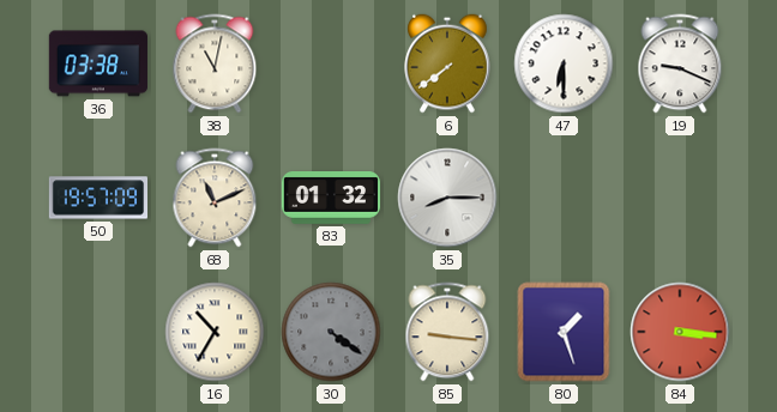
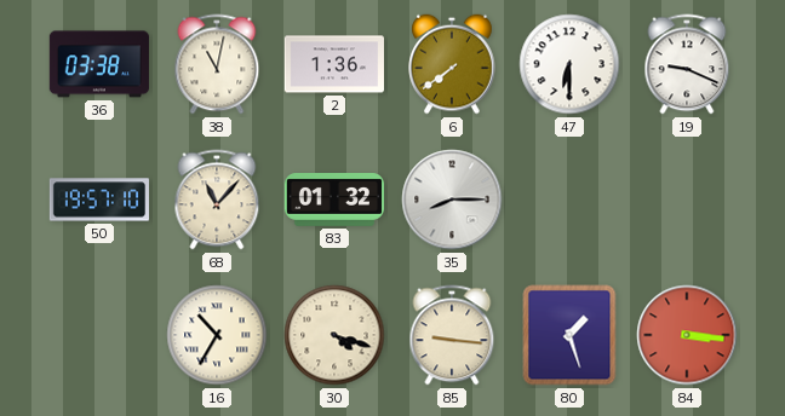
2: none -> 1:36 (333, 64)
50: 19:57:09 -> 19:57:10 (98, 200)
68: 11:11 -> 11:07 (217, 200)
30: 4:21 -> 4:18 (334, 335)
30 dial: grey -> cream (334, 335)
